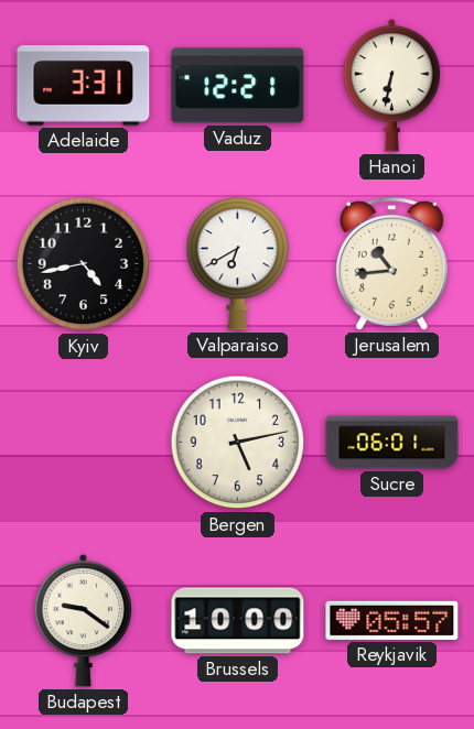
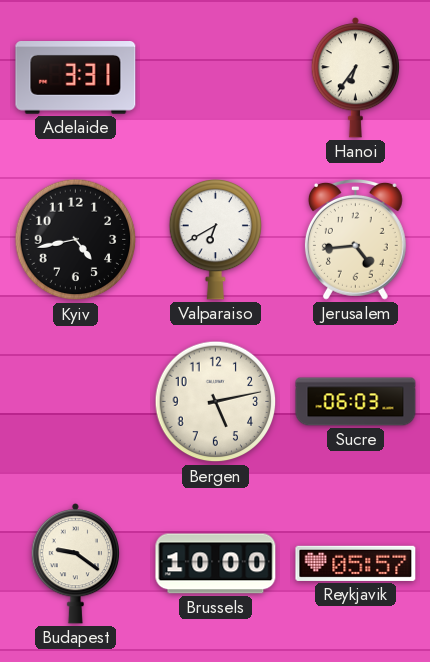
Vaduz: 12:21 -> none (238, 86)
Hanoi: 6:32 -> 6:36 (355, 78)
Jerusalem: 10:44 -> 4:44 (355, 239)
Sucre: 06:01 -> 06:03 (356, 402)
